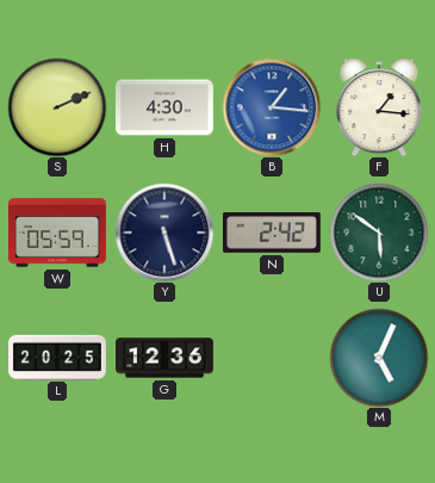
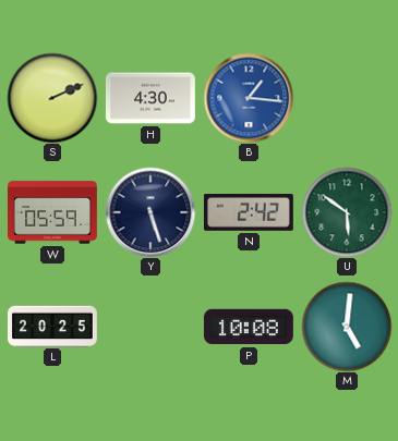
F: 1:16 -> none (379, 107)
G: 12:36 -> none (166, 358)
P: none -> 10:08 (249, 327)
M: 5:04 -> 5:01 (347, 327)
